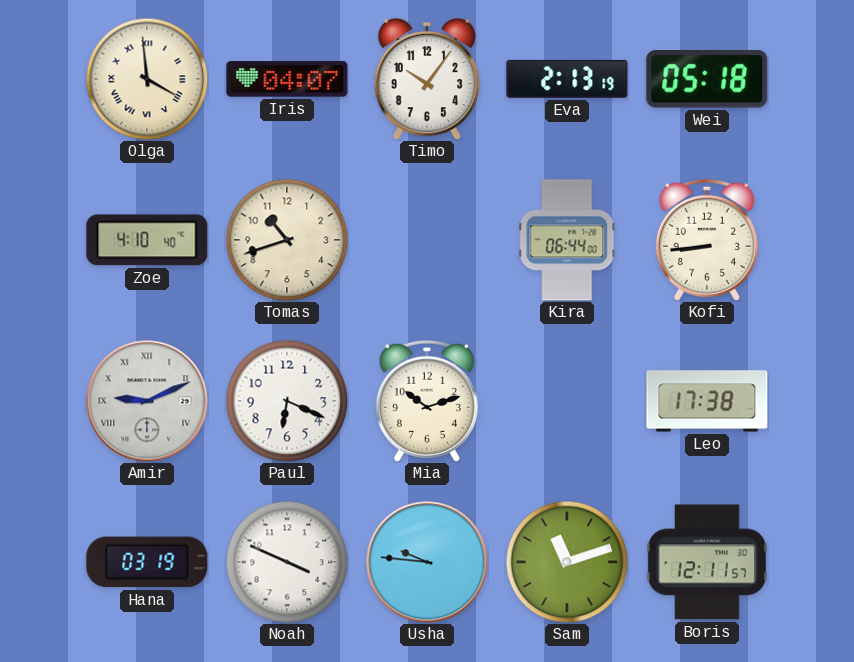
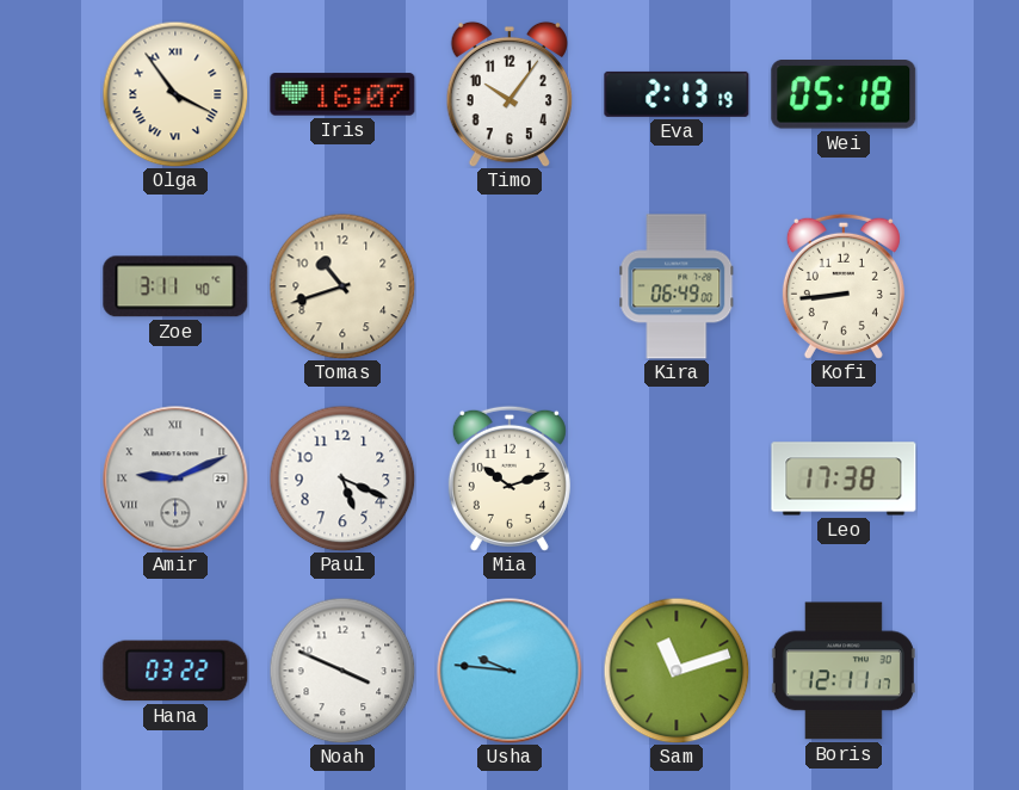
Olga: 3:59 -> 3:54 (175, 94)
Iris: 04:07 -> 16:07 (342, 94)
Zoe: 4:10 -> 3:11 (175, 286)
Kira: 06:44 -> 06:49 (677, 286)
Paul: 6:19 -> 5:19 (342, 479)
Hana: 03:19 -> 03:22 (175, 671)
Boris: 12:11:57 -> 12:11:17 (844, 671)
